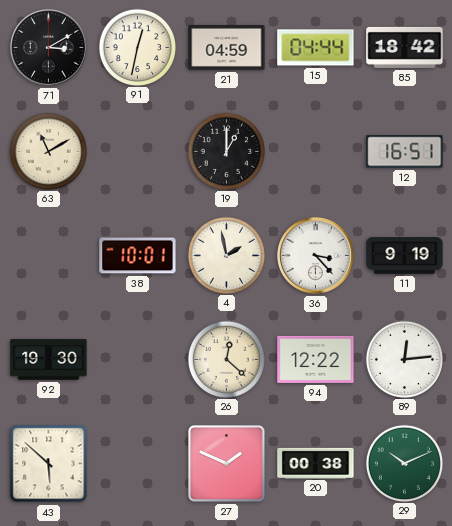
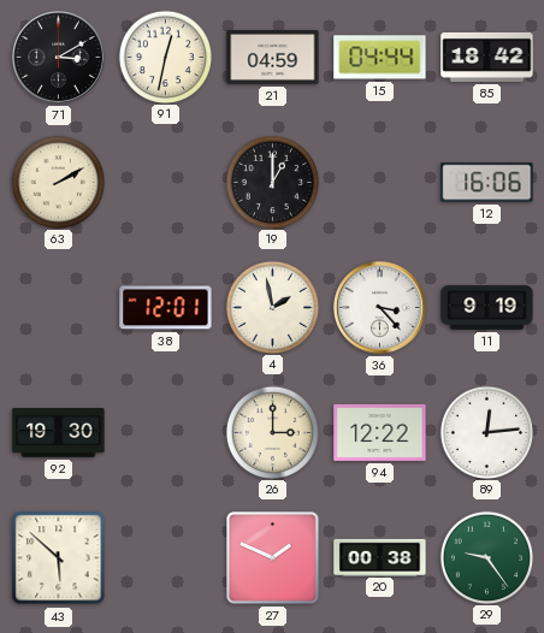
63: 11:10 -> 2:10 (58, 182)
12: 16:51 -> 16:06 (487, 183)
38: 10:01 -> 12:01 (166, 308)
26: 12:22 -> 3:00 (272, 432)
29: 10:11 -> 9:24 (486, 557)
